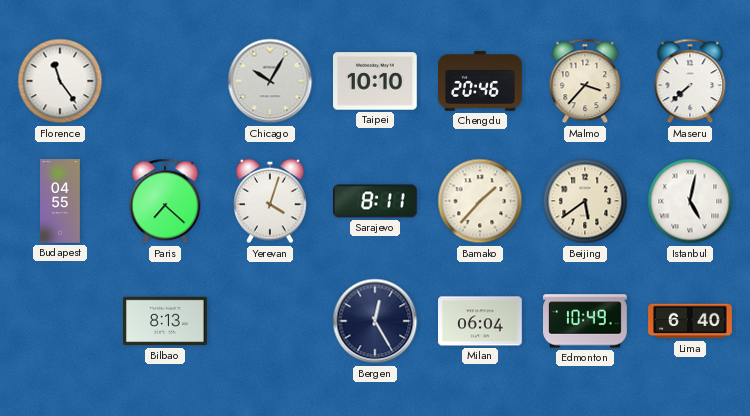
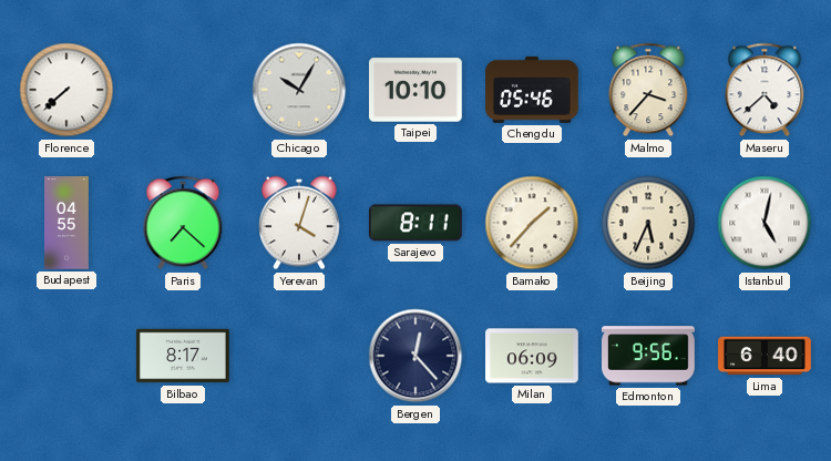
Florence: 11:24 -> 7:38 (66, 90)
Chengdu: 20:46 -> 05:46 (532, 90)
Maseru: 7:38 -> 4:38 (765, 90)
Beijing: 5:39 -> 5:34 (648, 223)
Bilbao: 8:13 -> 8:17 (184, 356)
Bergen: 12:25 -> 12:23 (416, 356)
Milan: 06:04 -> 06:09 (532, 356)
Edmonton: 10:49 -> 9:56 (649, 356)
